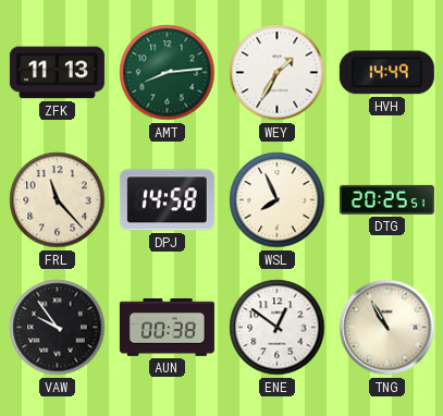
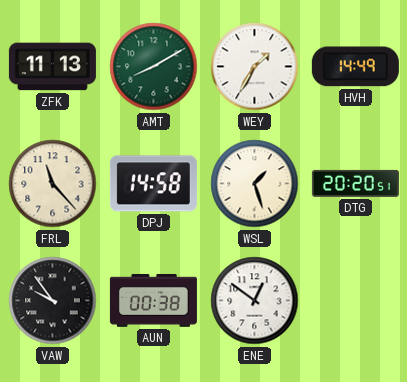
AMT: 8:14 -> 8:10 (154, 67)
WSL: 7:56 -> 1:27 (255, 184)
DTG: 20:25 -> 20:20 (355, 183)
TNG: 10:55 -> none (387, 328)
